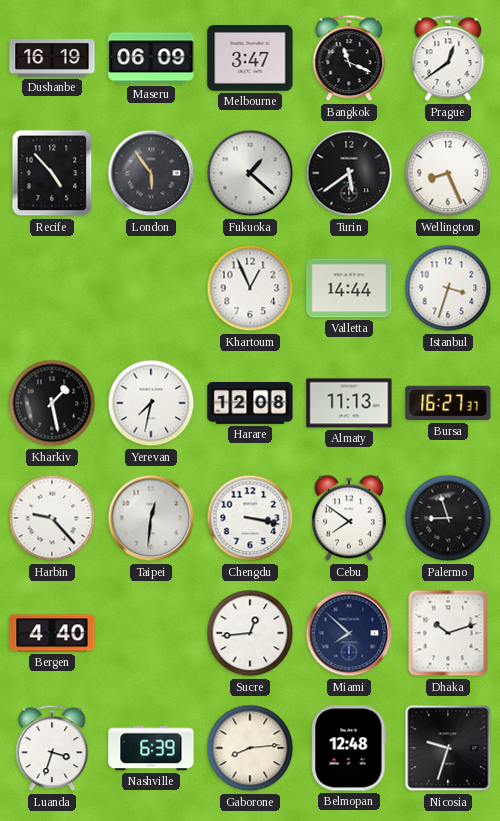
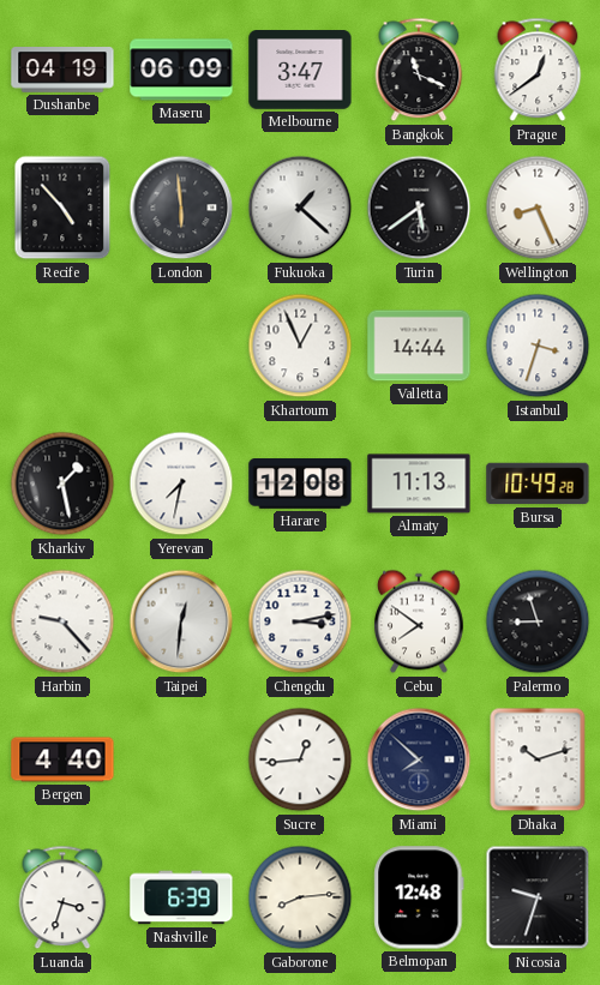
Dushanbe: 16:19 -> 04:19 (62, 71)
London: 5:54 -> 5:59 (181, 208)
Bursa: 16:27 -> 10:49 (538, 484)
Chengdu: 3:17 -> 3:13 (300, 621)
